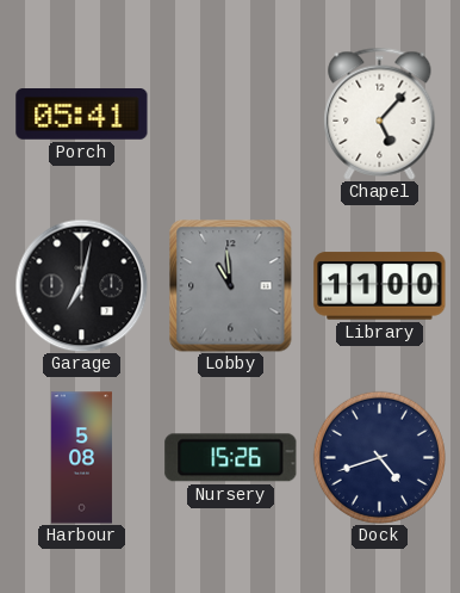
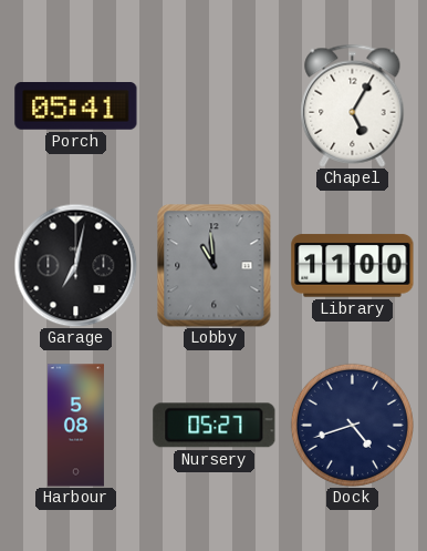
Chapel: 5:07 -> 5:05 (353, 105)
Nursery: 15:26 -> 05:27 (215, 426)
